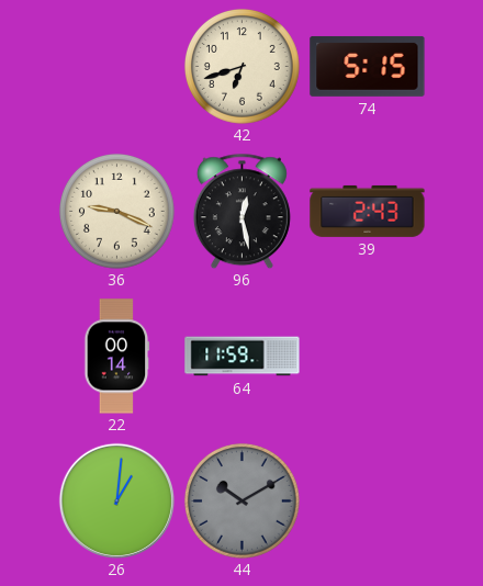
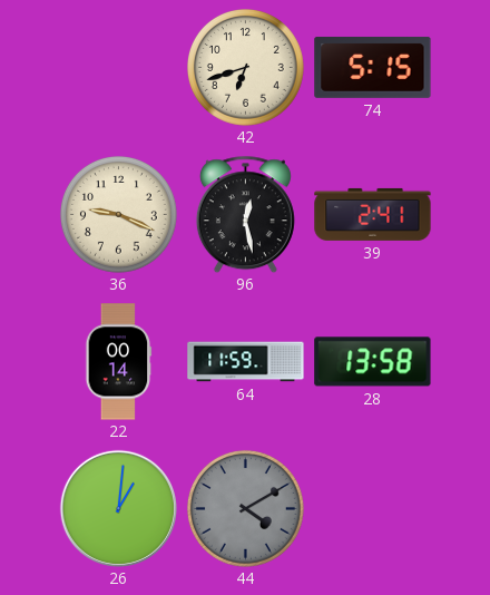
39: 2:43 -> 2:41 (373, 214)
28: none -> 13:58 (373, 362)
44: 10:10 -> 4:10 (245, 508)
